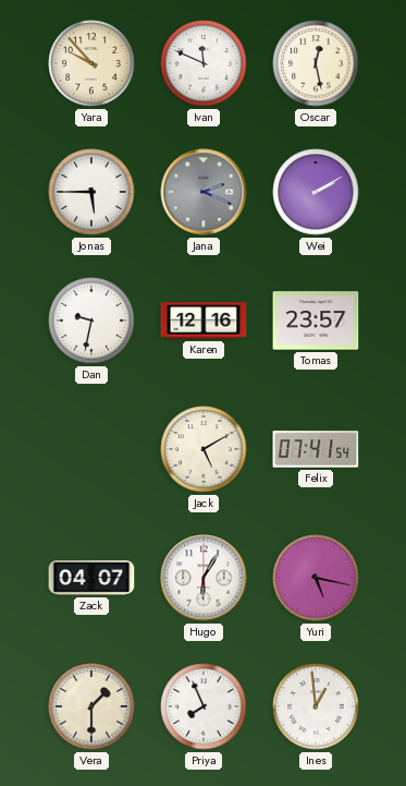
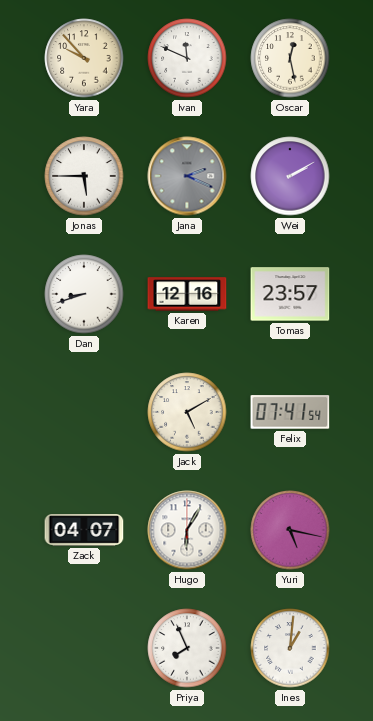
Dan: 9:32 -> 8:42 (84, 294)
Vera: 1:30 -> none (91, 706)
Ines: 12:59 -> 1:01 (290, 648)
